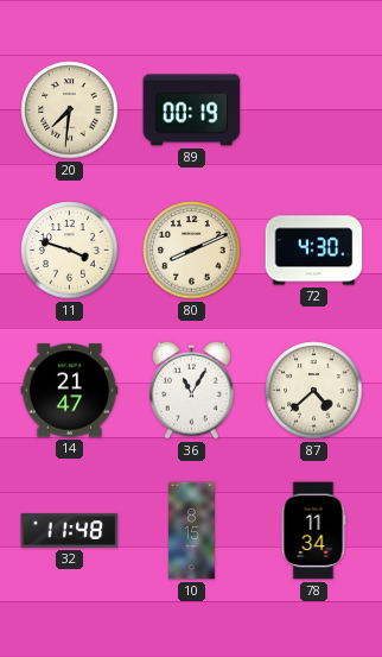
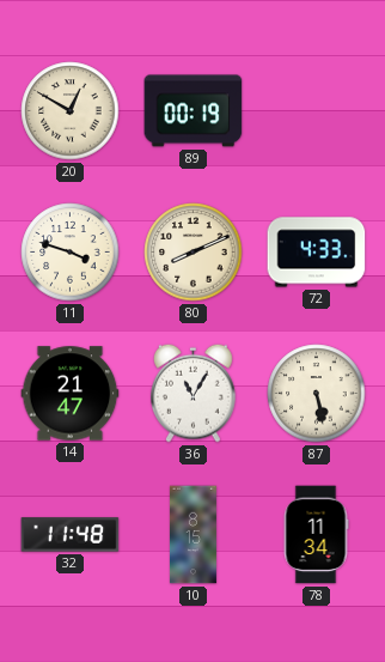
20: 7:31 -> 12:50 (71, 111)
72: 4:30 -> 4:33 (317, 253)
87: 4:38 -> 5:28 (317, 394)
